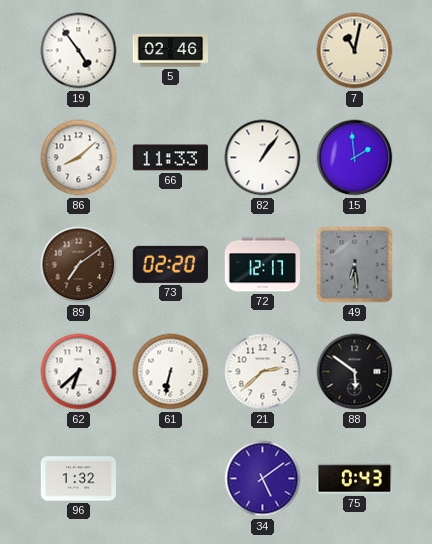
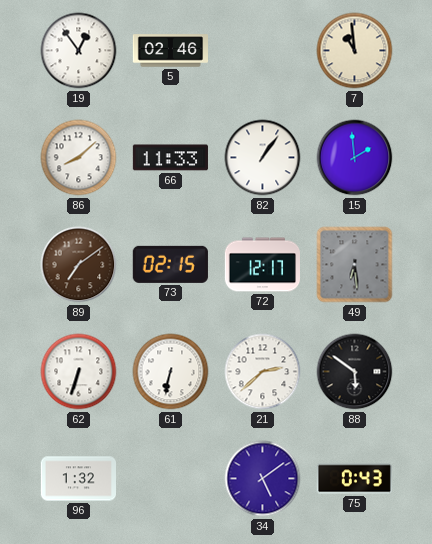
19: 4:54 -> 12:54 (79, 51)
7: 11:02 -> 10:59 (355, 51)
73: 02:20 -> 02:15 (170, 264)
62: 6:38 -> 6:33 (79, 372)
